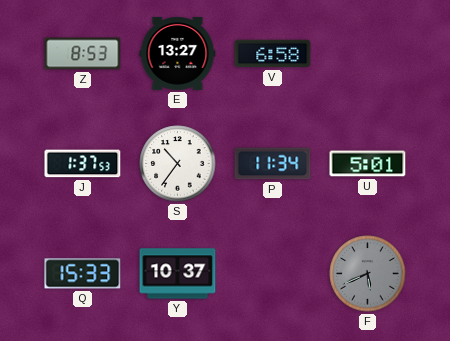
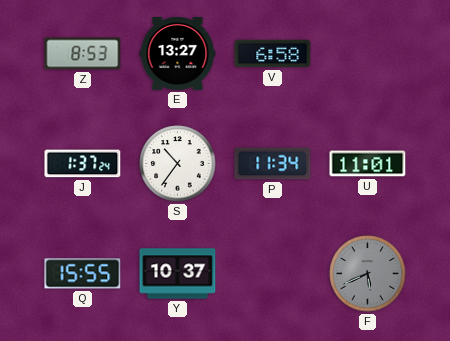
J: 1:37:53 -> 1:37:24 (83, 164)
U: 5:01 -> 11:01 (368, 164)
Q: 15:33 -> 15:55 (83, 274)
